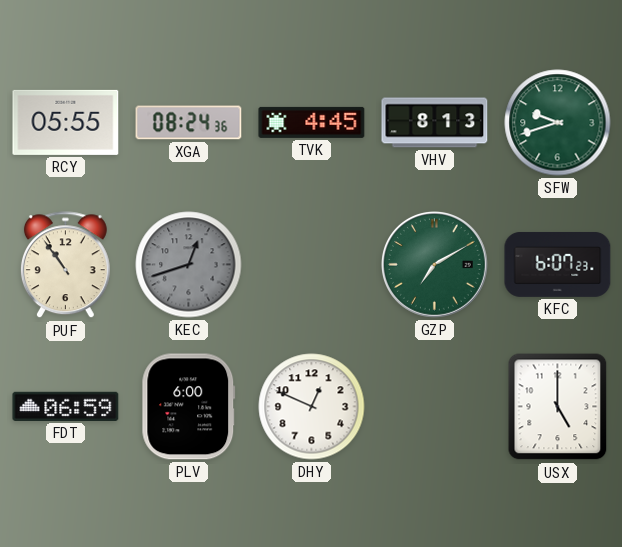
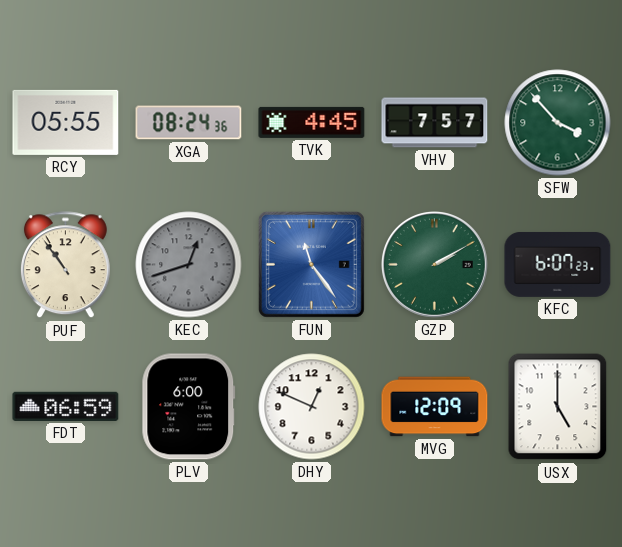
VHV: 8:13 -> 7:57 (435, 123)
SFW: 9:42 -> 3:53 (558, 123)
FUN: none -> 11:24 (311, 264)
GZP: 7:10 -> 2:10 (435, 265)
MVG: none -> 12:09 (435, 407)
